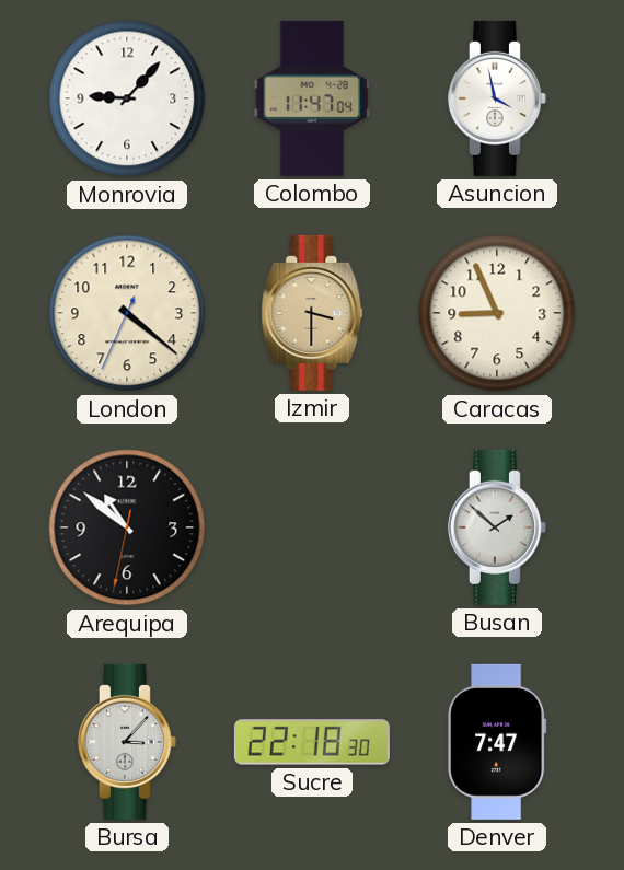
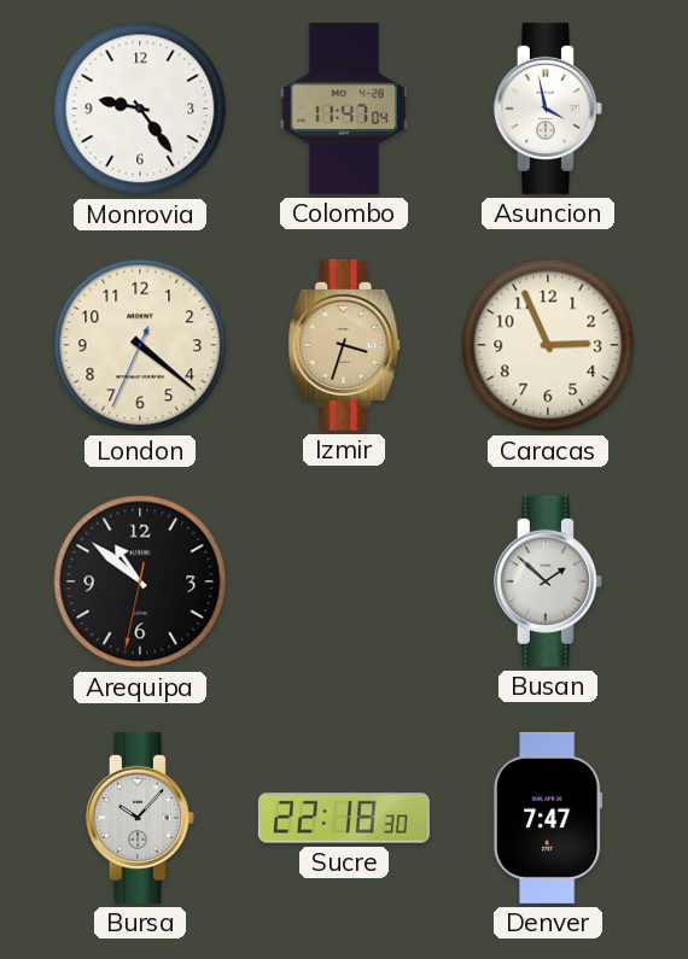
Monrovia: 9:07 -> 9:24 (140, 109)
Izmir: 3:30 -> 3:33 (344, 345)
Caracas: 8:56 -> 2:56 (548, 345)
Bursa: 3:07 -> 10:07 (140, 818)
